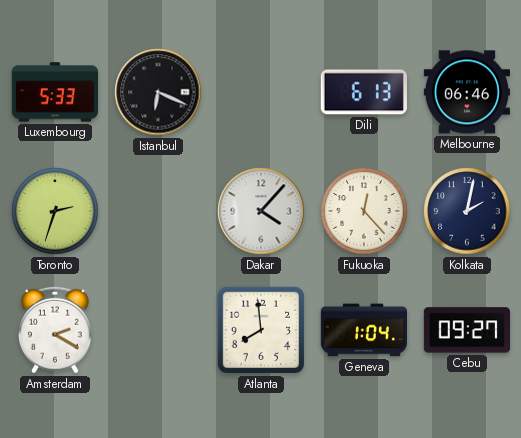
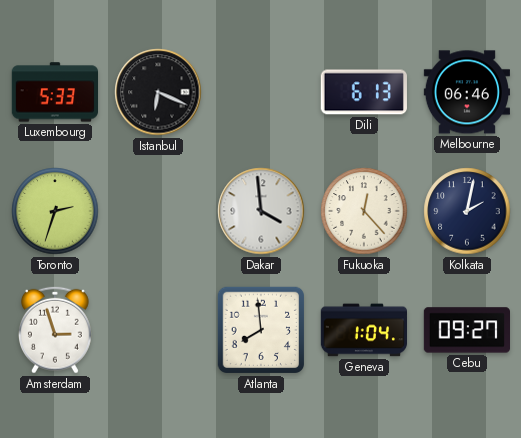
Dakar: 4:07 -> 3:59 (261, 211)
Amsterdam: 2:20 -> 2:57 (55, 330)
